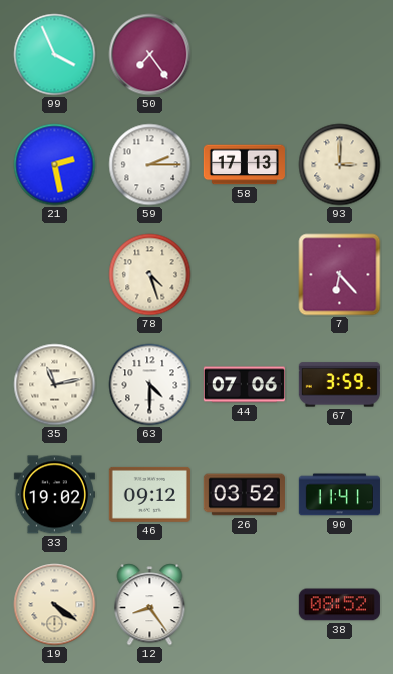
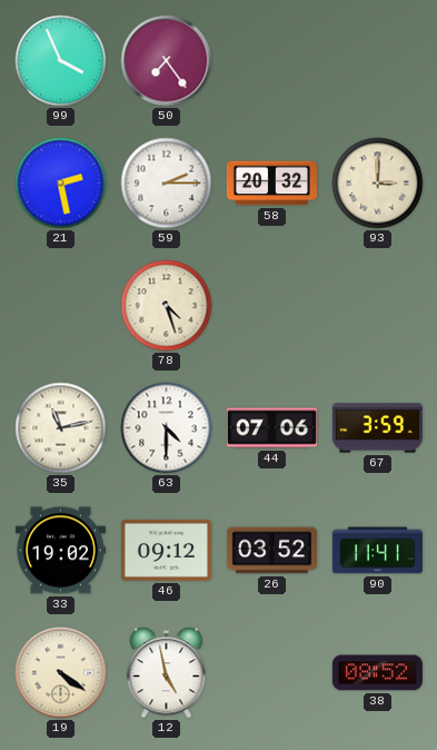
58: 17:13 -> 20:32 (271, 184)
7: 6:23 -> none (340, 275)
12: 8:24 -> 4:58 (167, 673)
